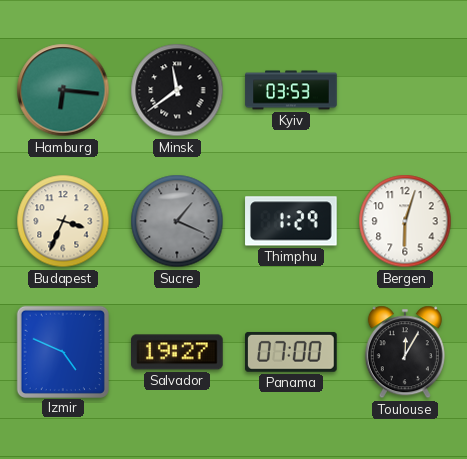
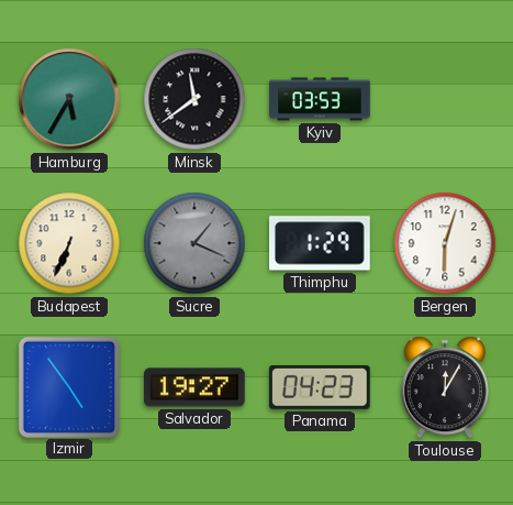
Hamburg: 6:16 -> 5:35 (69, 99)
Budapest: 3:34 -> 6:34 (69, 243)
Izmir: 4:49 -> 4:54 (68, 386)
Panama: 07:00 -> 04:23 (321, 387)
